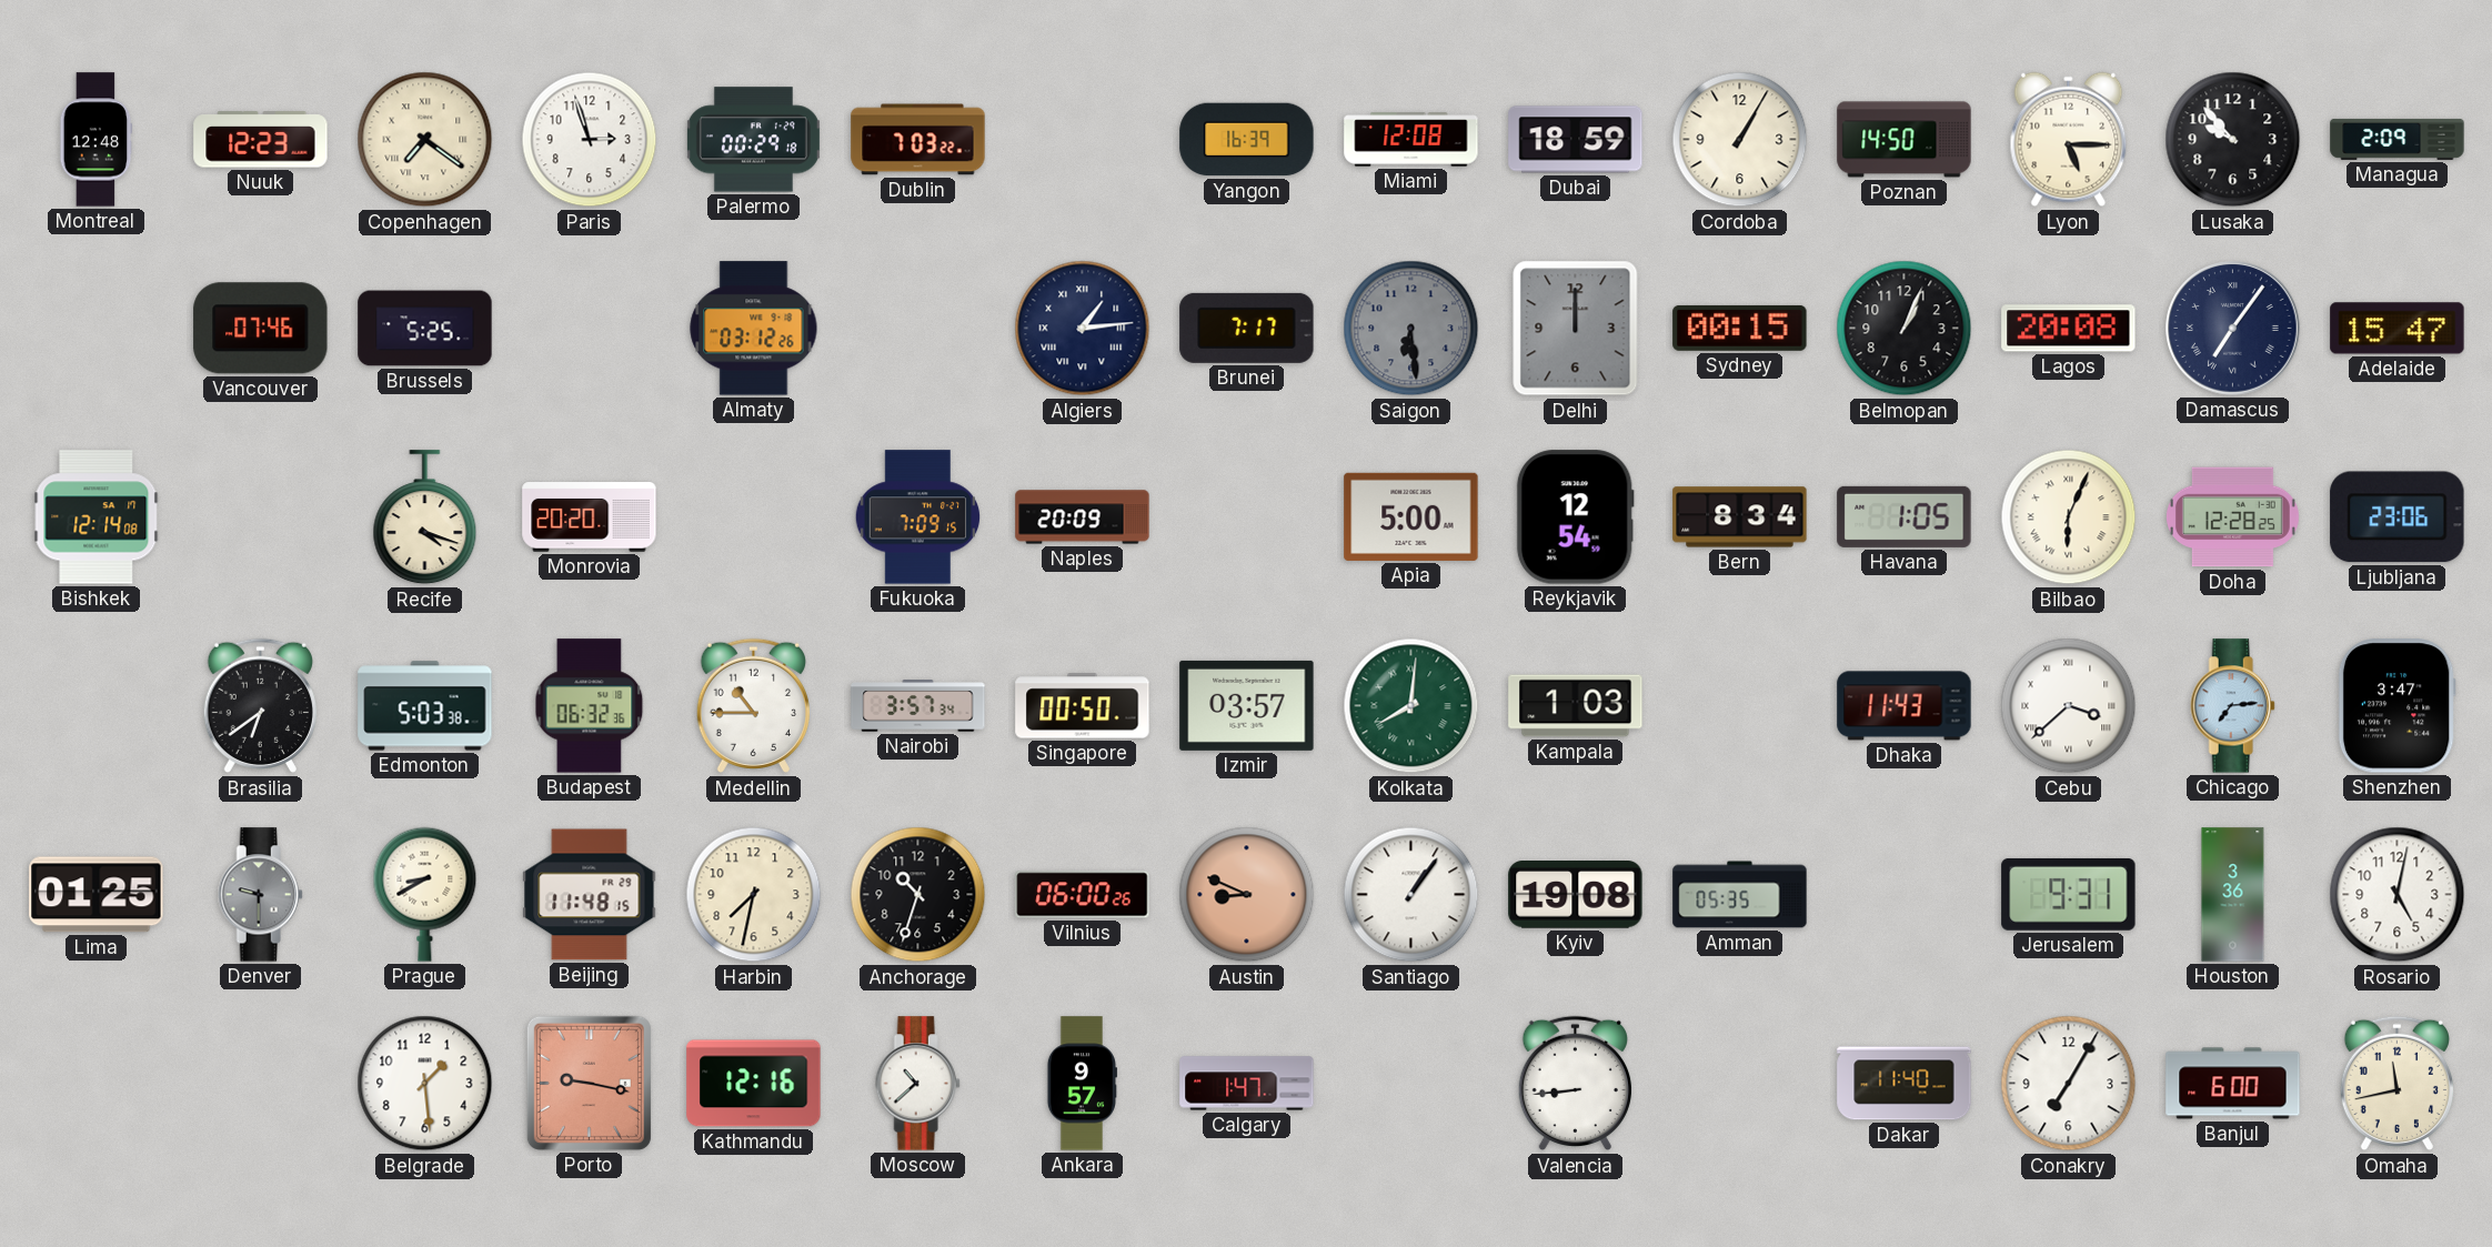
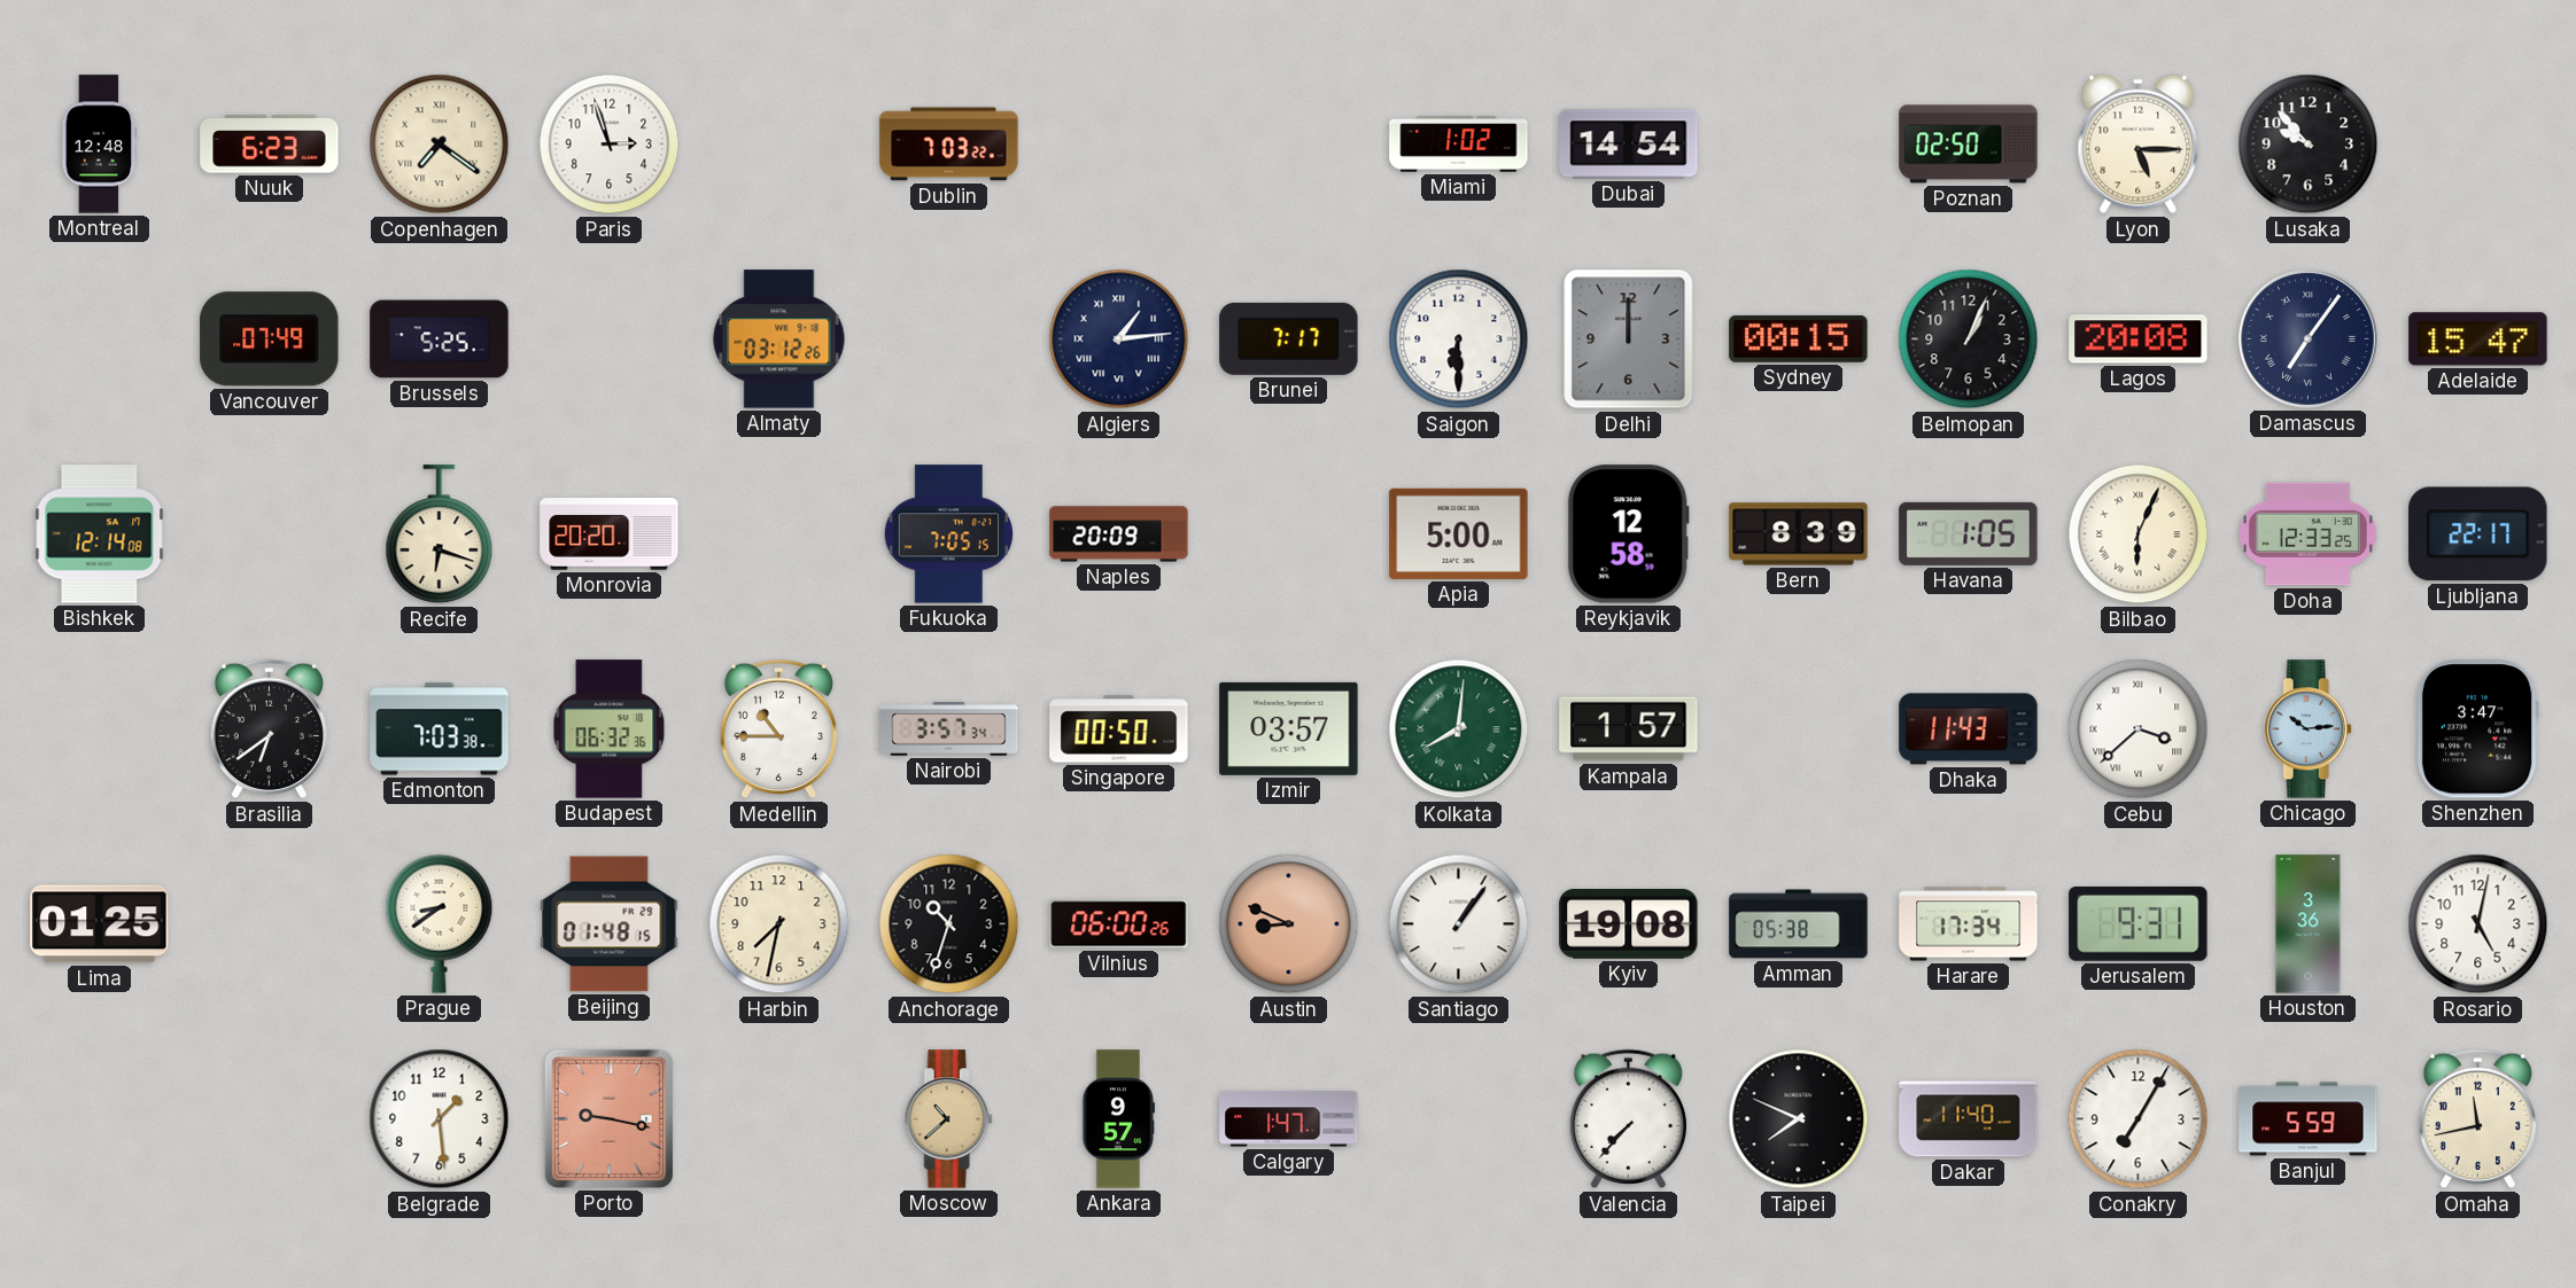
Nuuk: 12:23 -> 6:23 (270, 145)
Palermo: 00:29 -> none (753, 140)
Yangon: 16:39 -> none (1247, 140)
Miami: 12:08 -> 1:02 (1459, 145)
Dubai: 18:59 -> 14:54 (1629, 145)
Cordoba: 1:05 -> none (1740, 140)
Poznan: 14:50 -> 02:50 (1969, 145)
Managua: 2:09 -> none (2398, 139)
Vancouver: 07:46 -> 07:49 (270, 339)
Saigon: 6:29 -> 6:30 (1459, 339)
Saigon dial: grey -> white (1459, 339)
Recife: 4:18 -> 6:18 (440, 534)
Fukuoka: 7:09 -> 7:05 (949, 534)
Reykjavik: 12:54 -> 12:58 (1628, 534)
Bern: 8:34 -> 8:39 (1799, 534)
Doha: 12:28 -> 12:33 (2307, 534)
Ljubljana: 23:06 -> 22:17 (2478, 534)
Edmonton: 5:03 -> 7:03 (440, 729)
Kampala: 1:03 -> 1:57 (1629, 729)
Chicago: 7:14 -> 10:14 (2307, 729)
Denver: 9:30 -> none (260, 895)
Prague: 8:40 -> 8:39 (440, 923)
Beijing: 11:48 -> 01:48 (610, 924)
Amman: 05:35 -> 05:38 (1799, 924)
Harare: none -> 17:34 (1969, 924)
Kathmandu: 12:16 -> none (754, 1084)
Moscow dial: white -> champagne (948, 1119)
Valencia: 8:44 -> 7:37 (1628, 1119)
Taipei: none -> 7:49 (1799, 1119)
Banjul: 6:00 -> 5:59 (2309, 1119)
